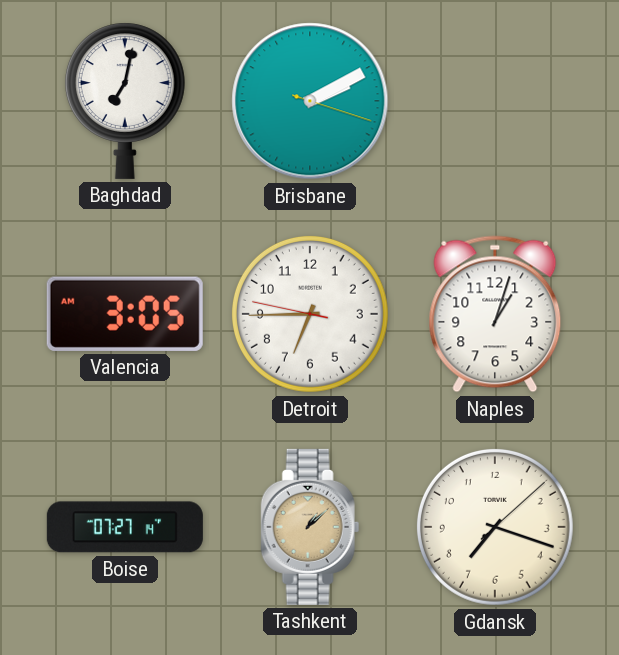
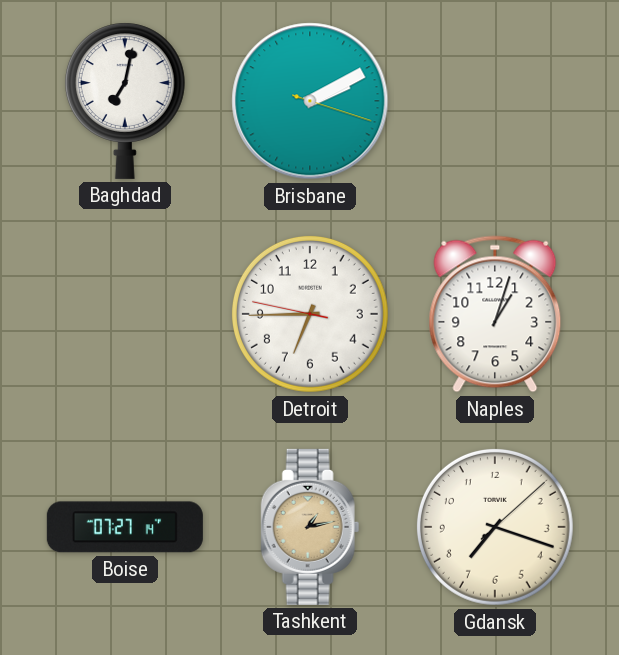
Valencia: 3:05 -> none (125, 314)
Tashkent: 1:08 -> 1:13 (310, 527)
